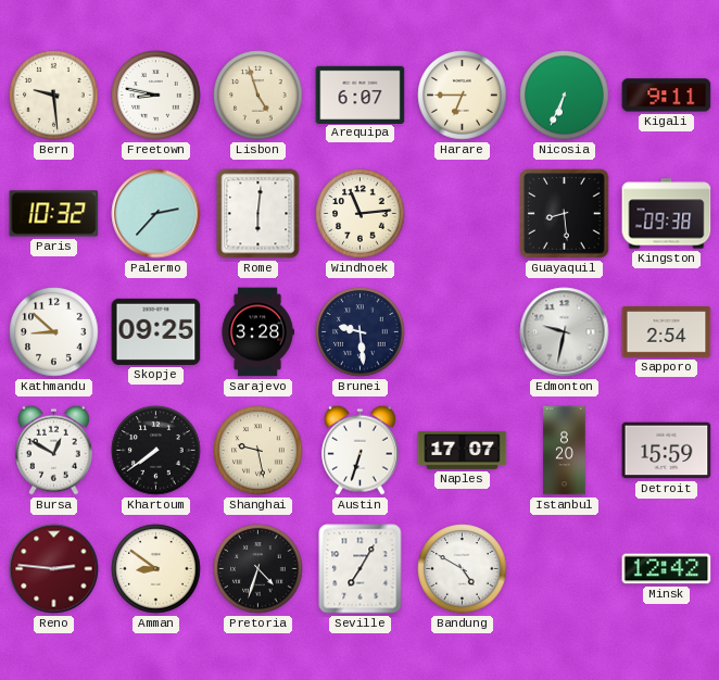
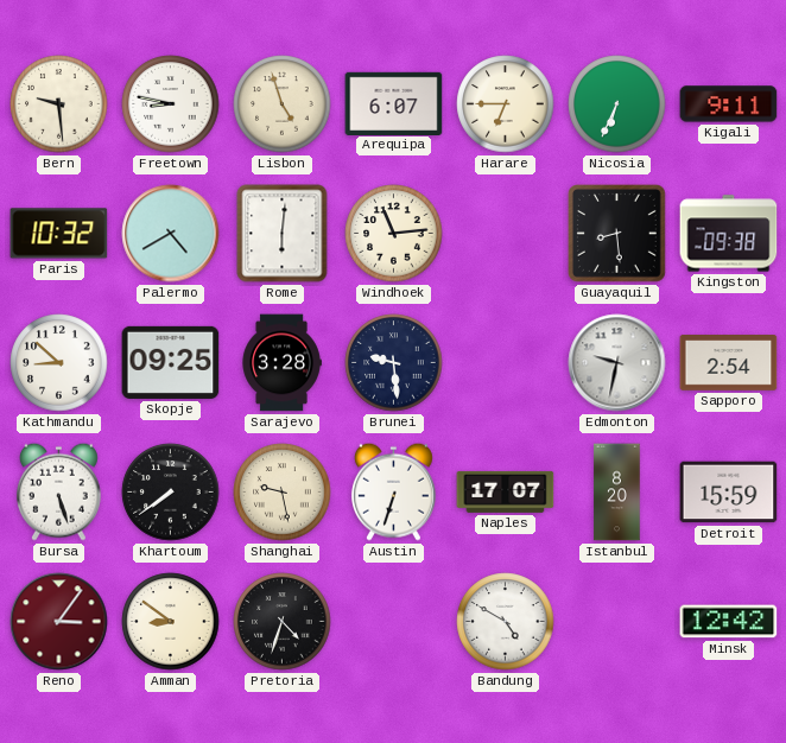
Palermo: 2:37 -> 4:40 (171, 234)
Bursa: 12:50 -> 5:27 (58, 491)
Reno: 2:46 -> 3:06 (59, 622)
Seville: 7:05 -> none (361, 569)
